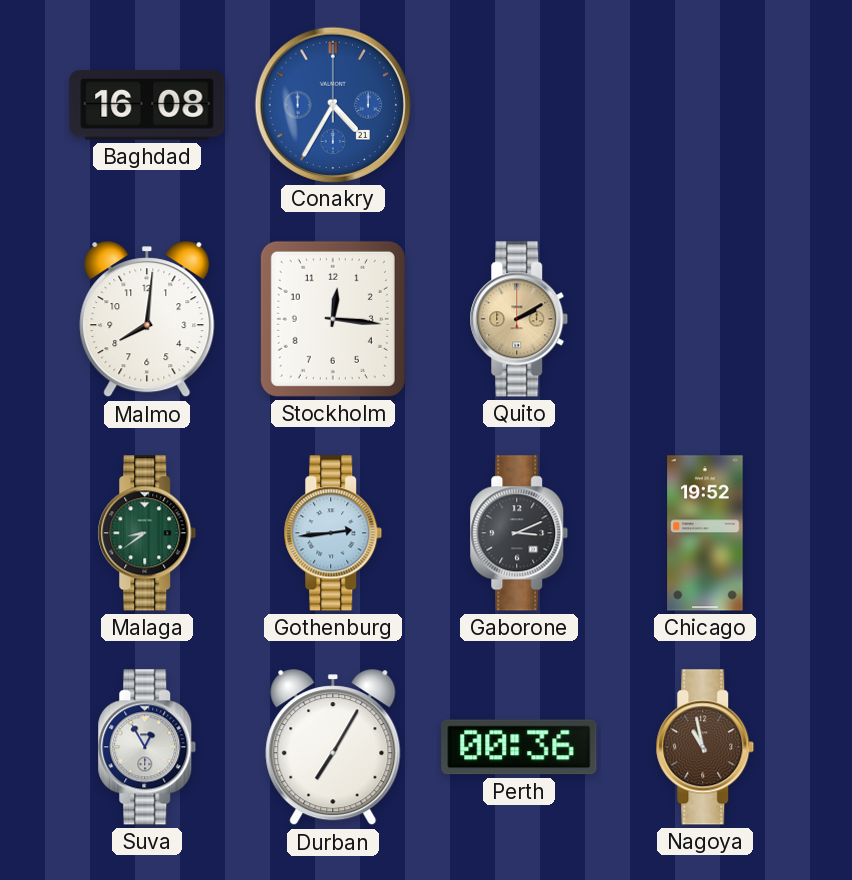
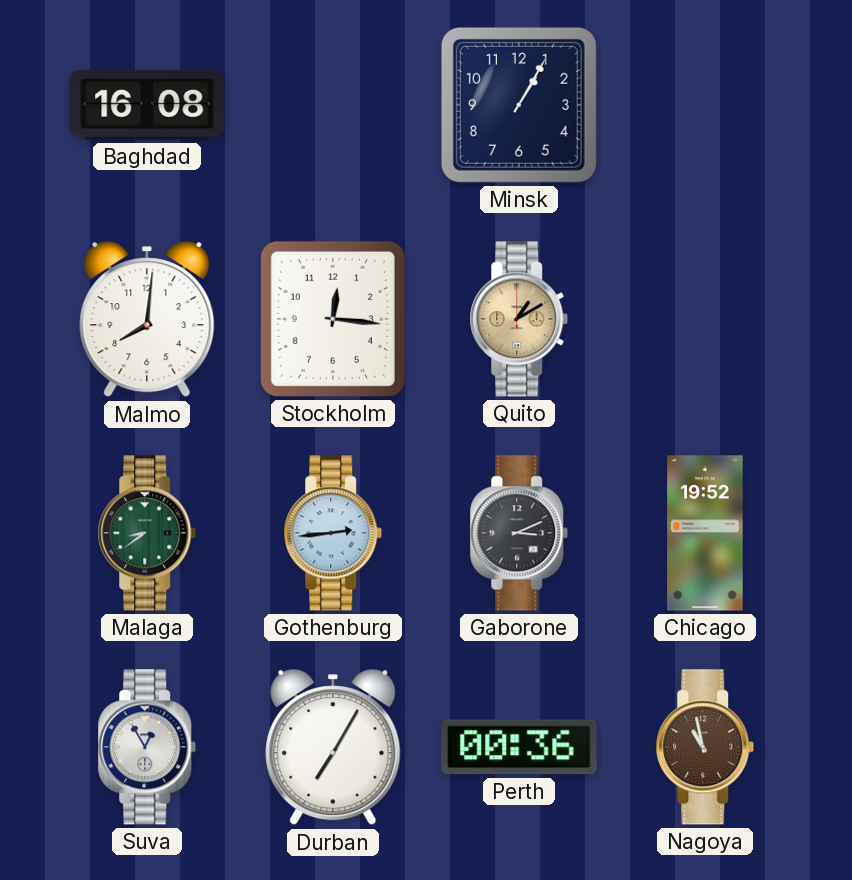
Conakry: 4:35 -> none (332, 104)
Minsk: none -> 1:05 (519, 105)
Quito: 2:10 -> 1:10 (519, 319)
